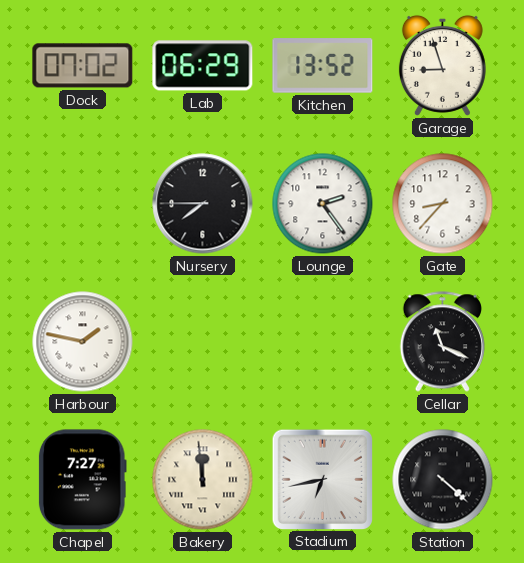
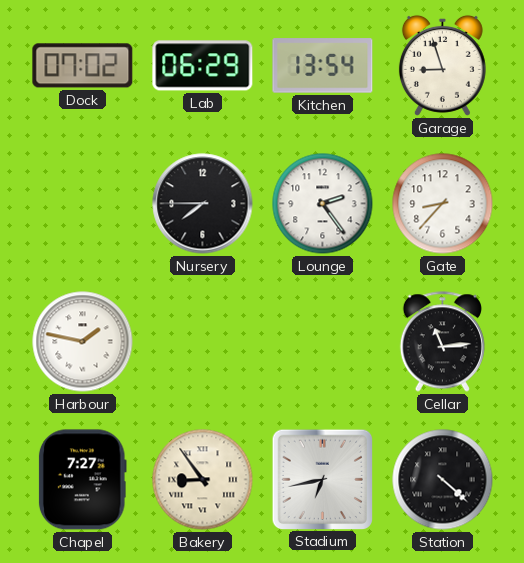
Kitchen: 13:52 -> 13:54 (323, 66)
Cellar: 11:19 -> 11:14 (442, 342)
Bakery: 11:59 -> 8:54 (203, 480)
